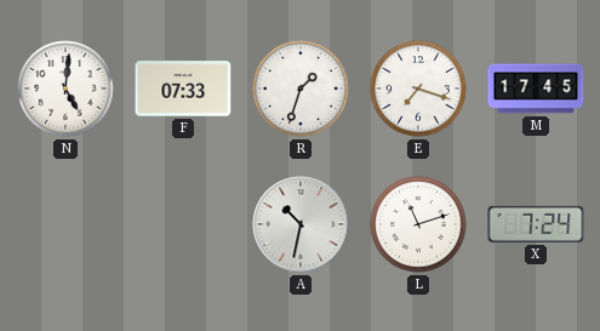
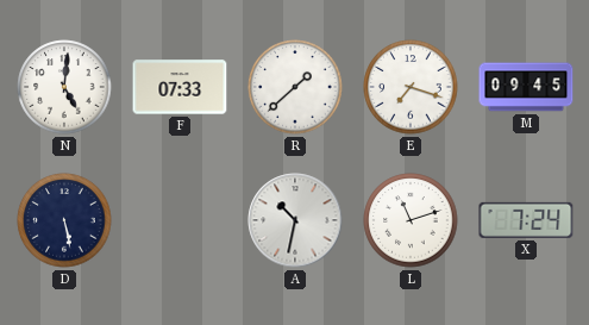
R: 1:33 -> 1:38 (295, 87)
M: 17:45 -> 09:45 (526, 87)
D: none -> 5:28 (64, 220)
